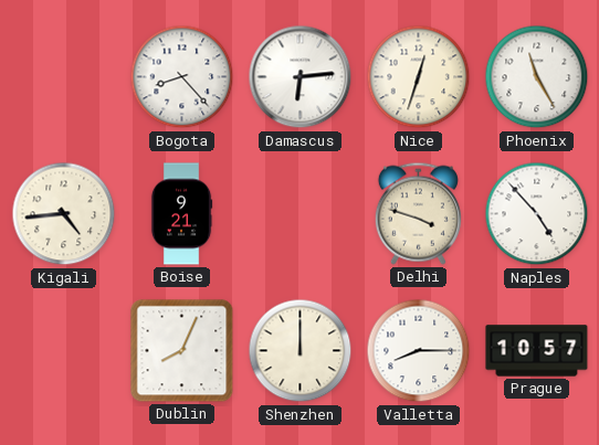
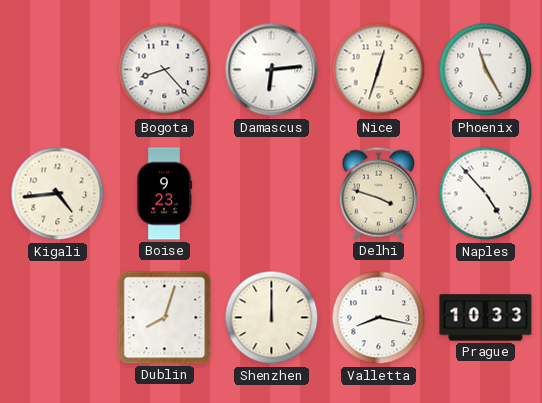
Boise: 9:21 -> 9:23 (164, 194)
Dublin: 8:04 -> 8:03 (165, 318)
Valletta: 8:15 -> 8:17 (379, 318)
Prague: 10:57 -> 10:33 (486, 318)
